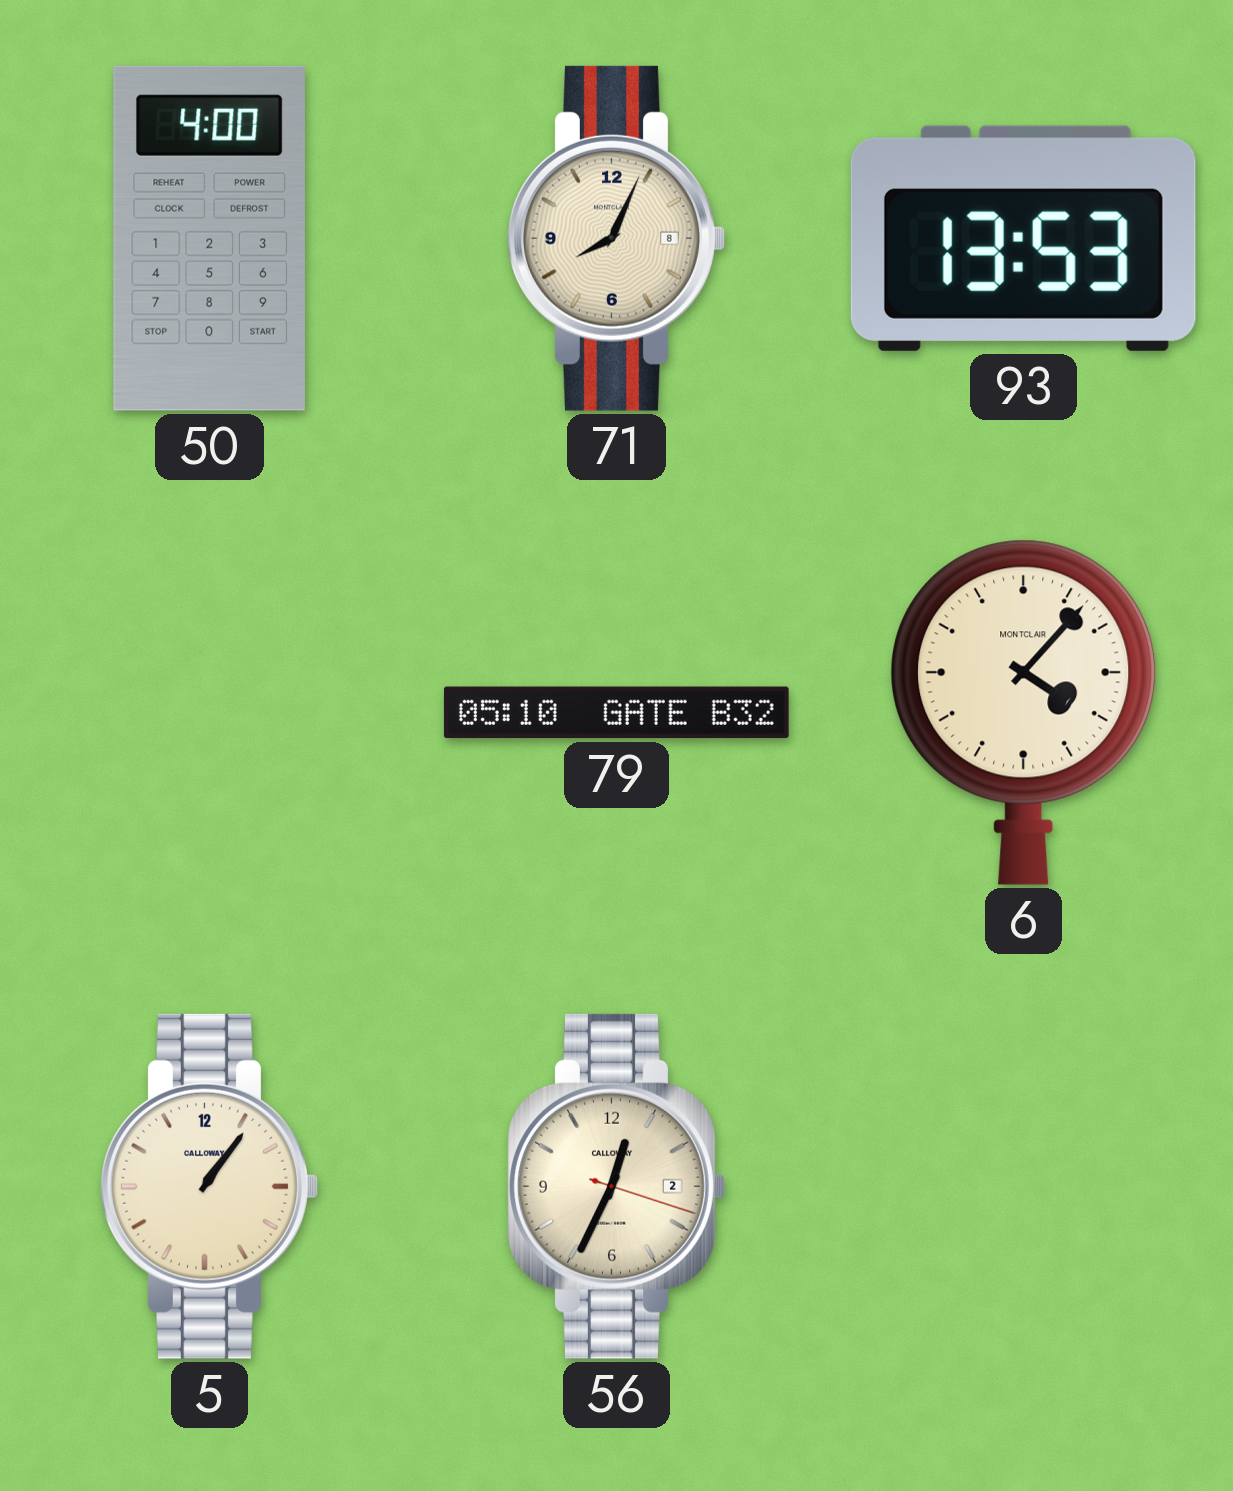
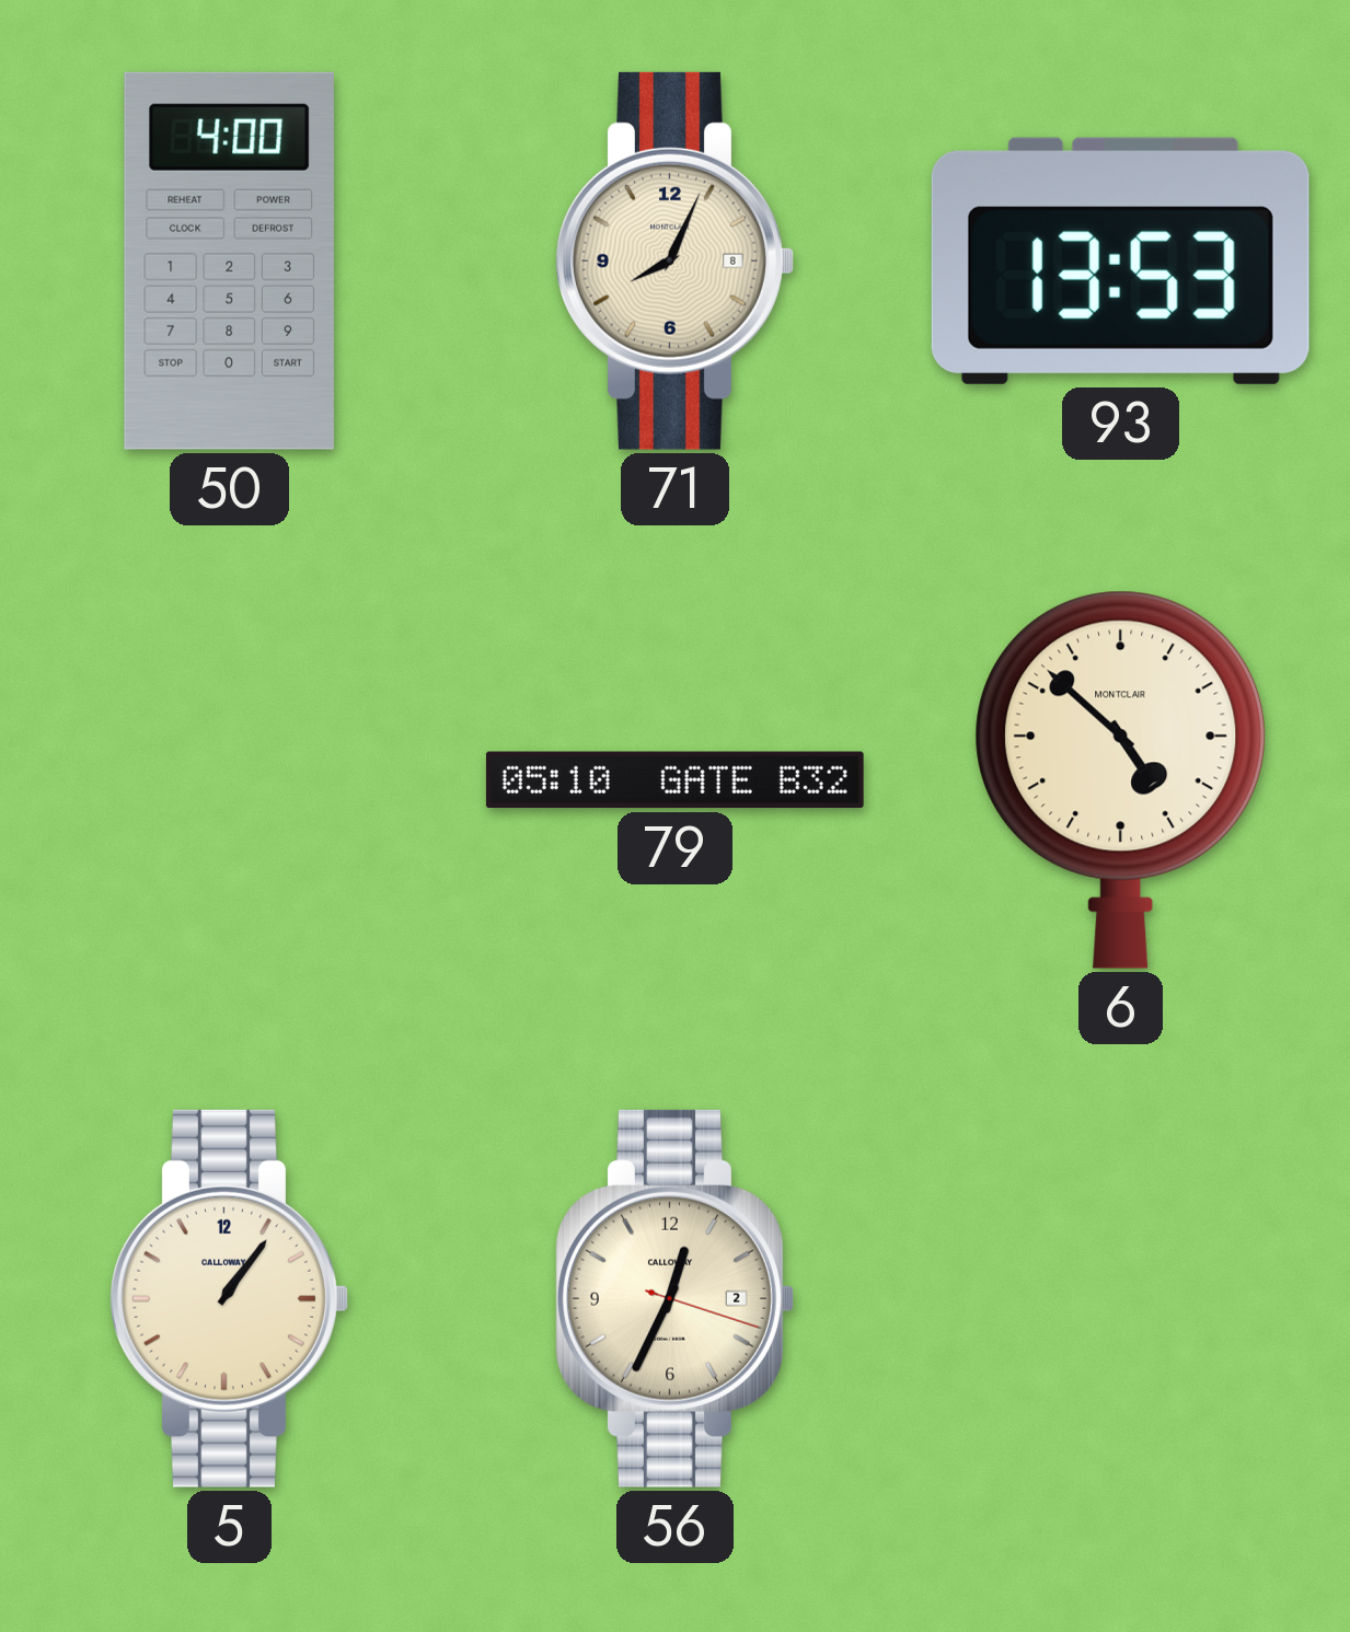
6: 4:07 -> 4:52 (1121, 779)
